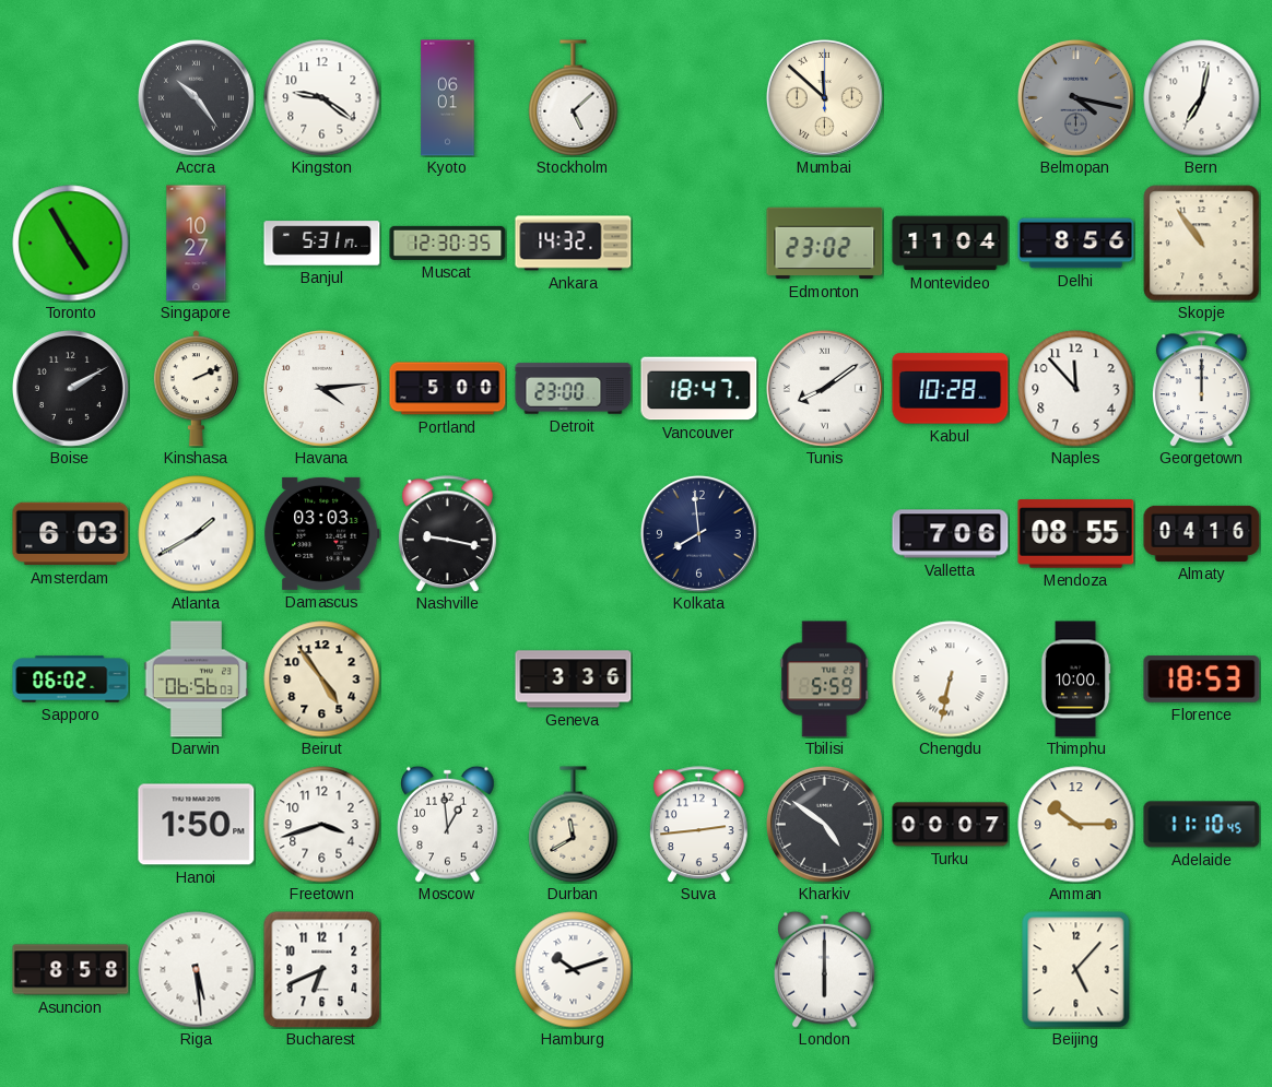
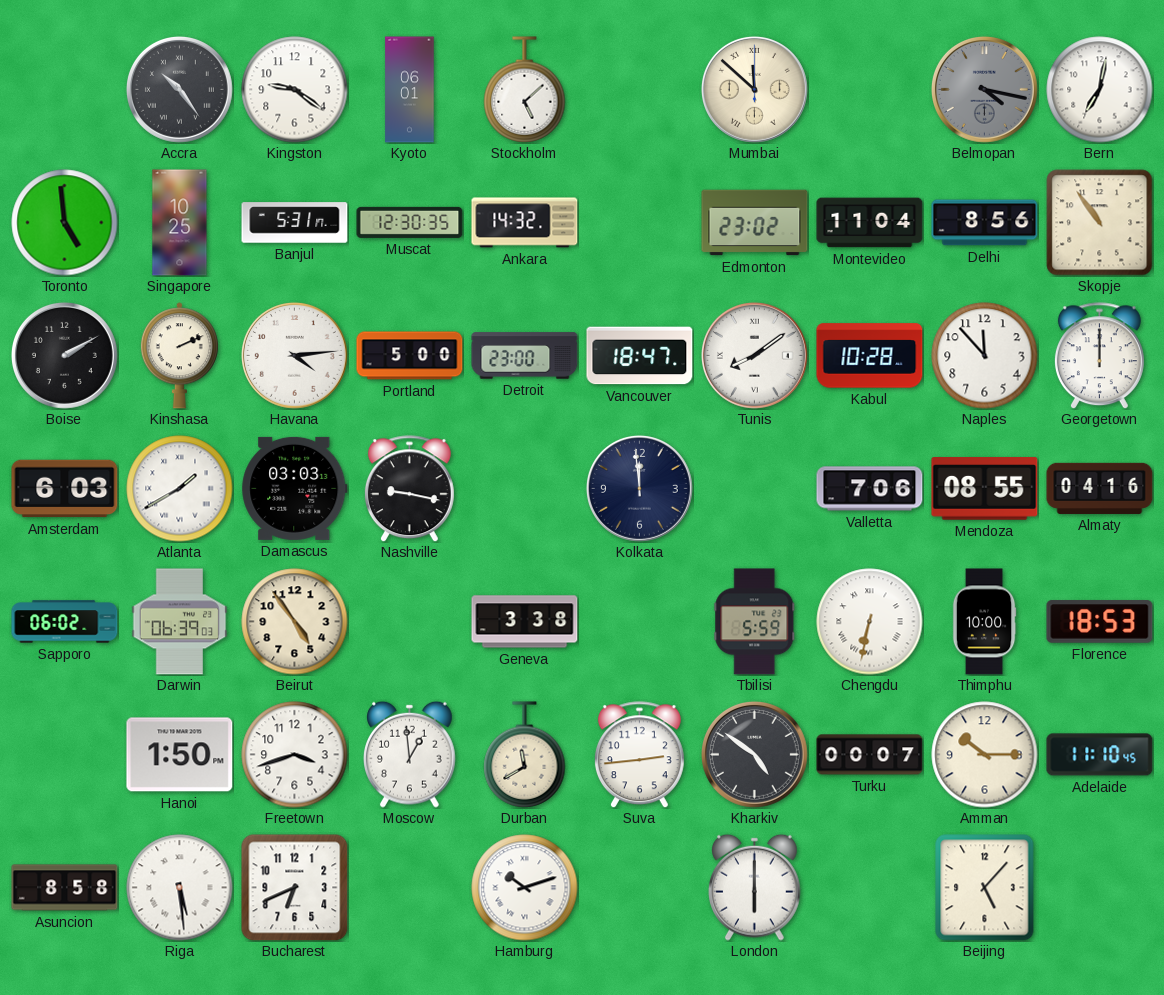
Toronto: 4:55 -> 4:59 (65, 223)
Singapore: 10:27 -> 10:25 (180, 223)
Kolkata: 7:59 -> 11:59 (639, 488)
Darwin: 06:56 -> 06:39 (180, 622)
Geneva: 3:36 -> 3:38 (525, 622)
